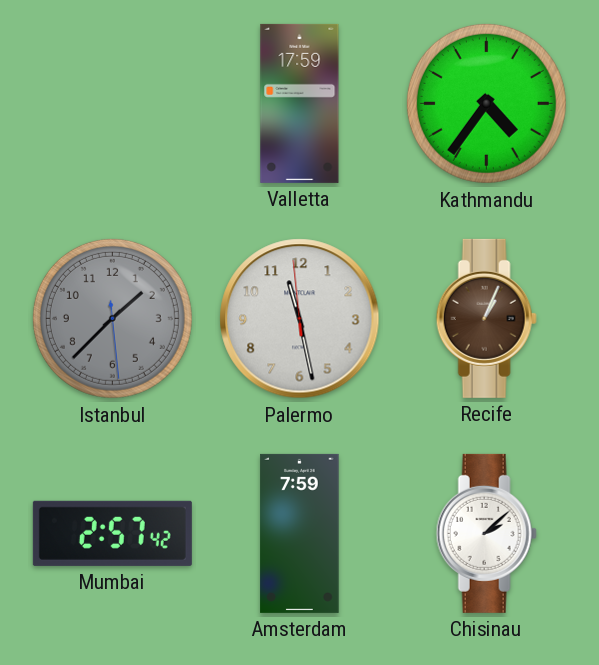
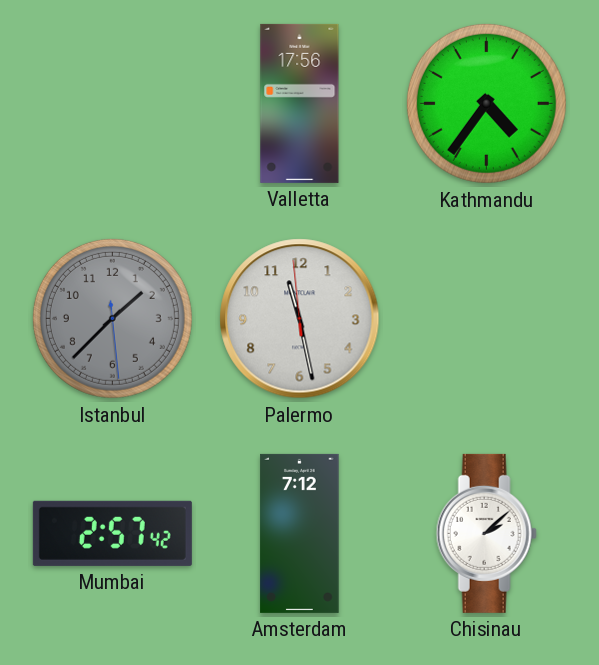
Valletta: 17:59 -> 17:56 (300, 103)
Recife: 1:04 -> none (486, 318)
Amsterdam: 7:59 -> 7:12 (300, 533)
